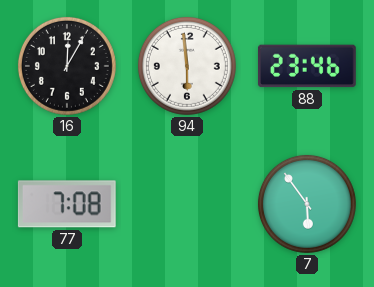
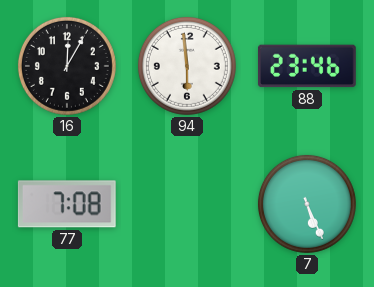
7: 5:54 -> 5:26 (307, 204)
